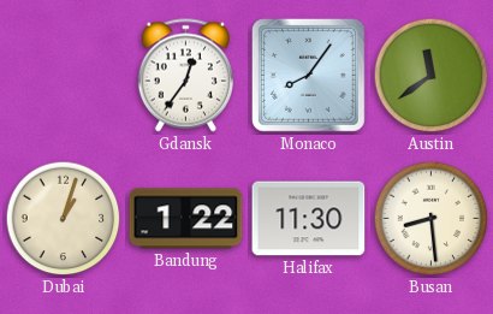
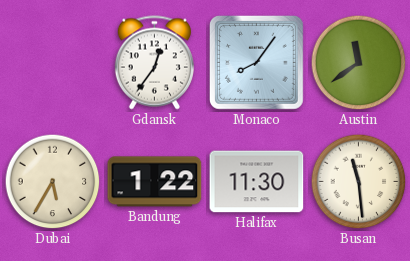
Dubai: 1:03 -> 5:35 (53, 182)
Busan: 8:29 -> 11:29 (359, 182)
